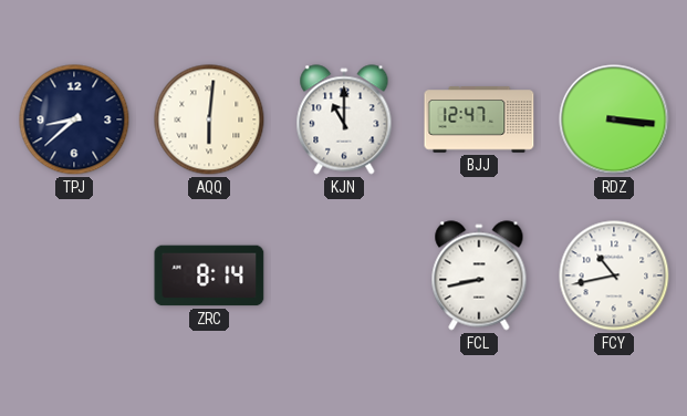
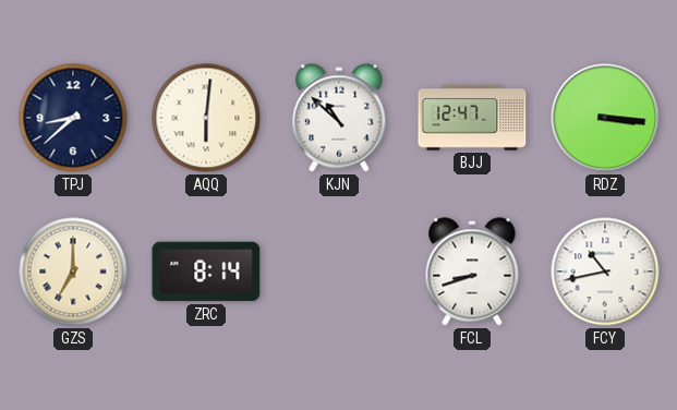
KJN: 11:00 -> 10:52 (339, 118)
GZS: none -> 7:00 (73, 272)
FCL: 8:43 -> 8:42 (472, 272)
